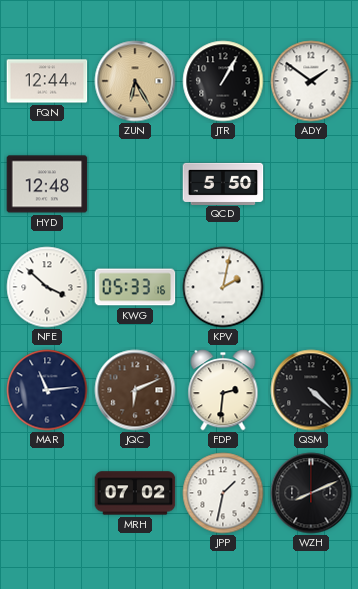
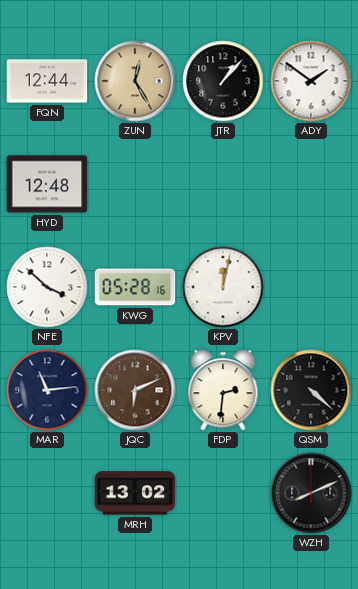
ZUN: 6:25 -> 12:25 (135, 81)
JTR: 1:05 -> 1:07 (223, 81)
QCD: 5:50 -> none (223, 183)
KWG: 05:33 -> 05:28 (135, 287)
KPV: 2:02 -> 12:02 (223, 287)
MRH: 07:02 -> 13:02 (135, 493)
JPP: 1:32 -> none (223, 493)
